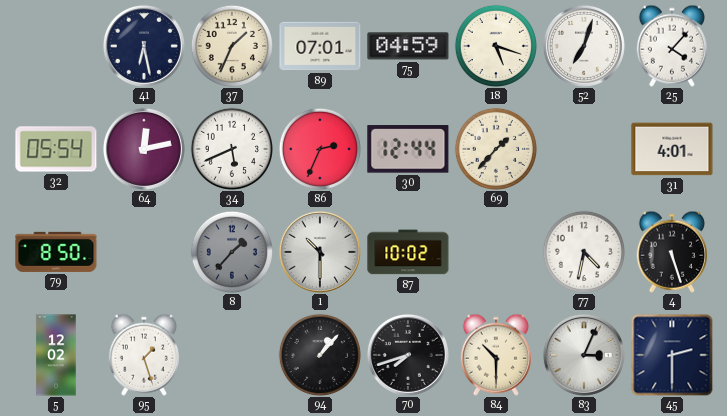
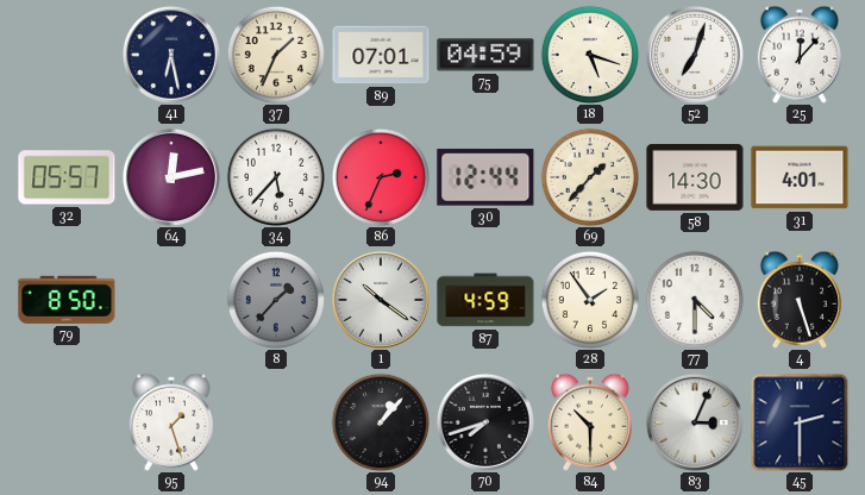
25: 4:07 -> 12:07 (800, 55)
32: 05:54 -> 05:57 (67, 177)
34: 5:41 -> 5:37 (275, 176)
58: none -> 14:30 (695, 178)
1: 10:30 -> 10:21 (381, 300)
87: 10:02 -> 4:59 (485, 300)
28: none -> 1:54 (589, 299)
77: 4:32 -> 4:30 (694, 299)
5: 12:02 -> none (56, 355)
